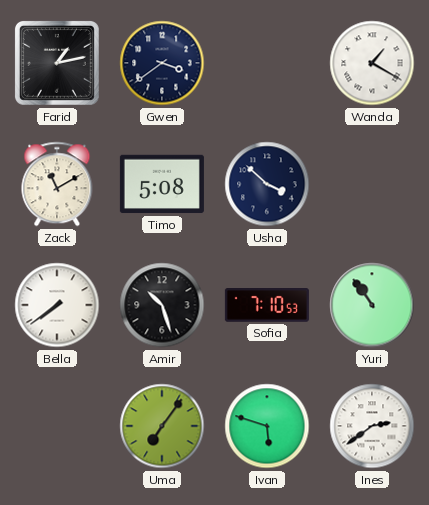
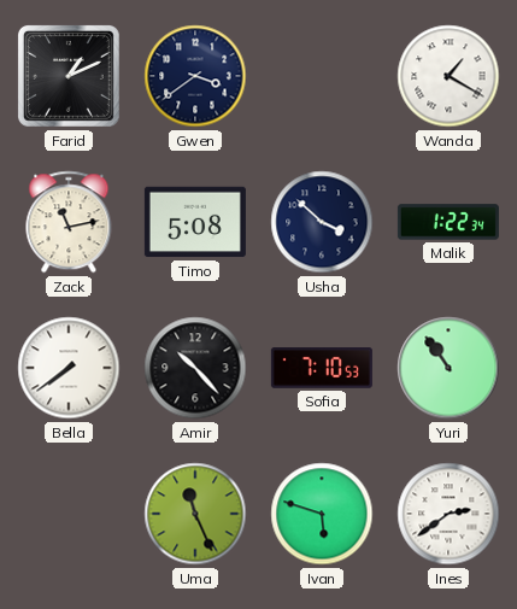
Farid: 1:13 -> 1:11 (69, 76)
Zack: 11:10 -> 11:13 (69, 222)
Malik: none -> 1:22 (448, 222)
Amir: 10:27 -> 10:23 (195, 368)
Uma: 7:06 -> 11:26 (195, 514)
